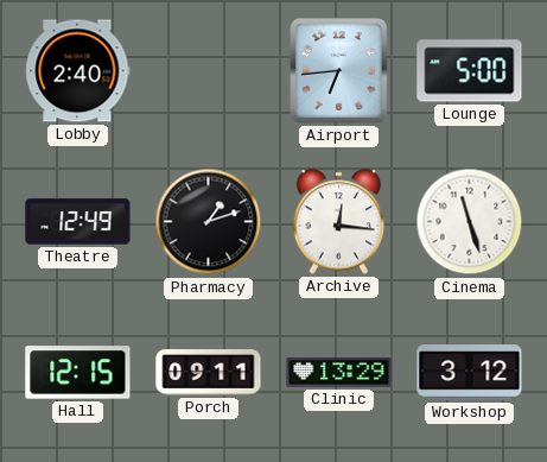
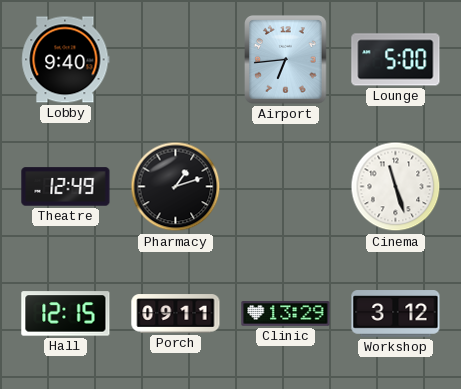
Lobby: 2:40 -> 9:40 (66, 60)
Archive: 12:16 -> none (339, 222)
